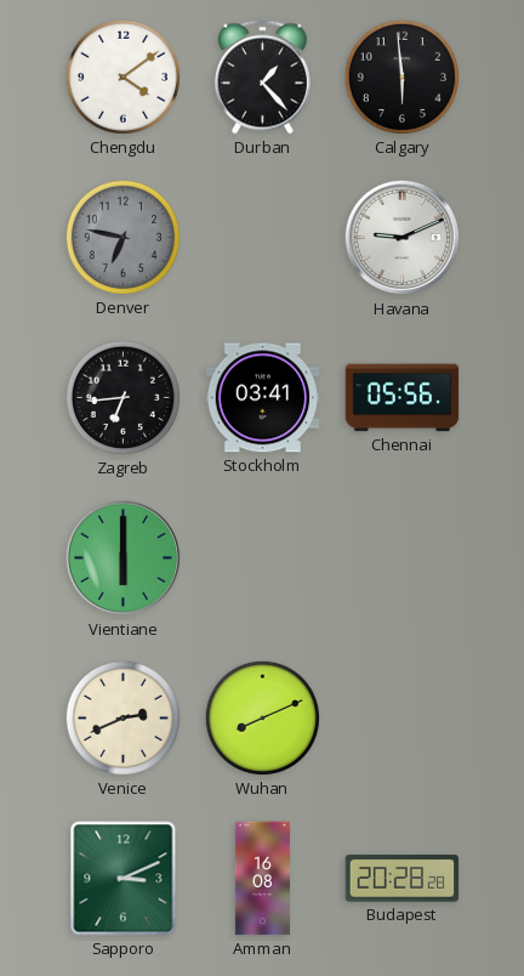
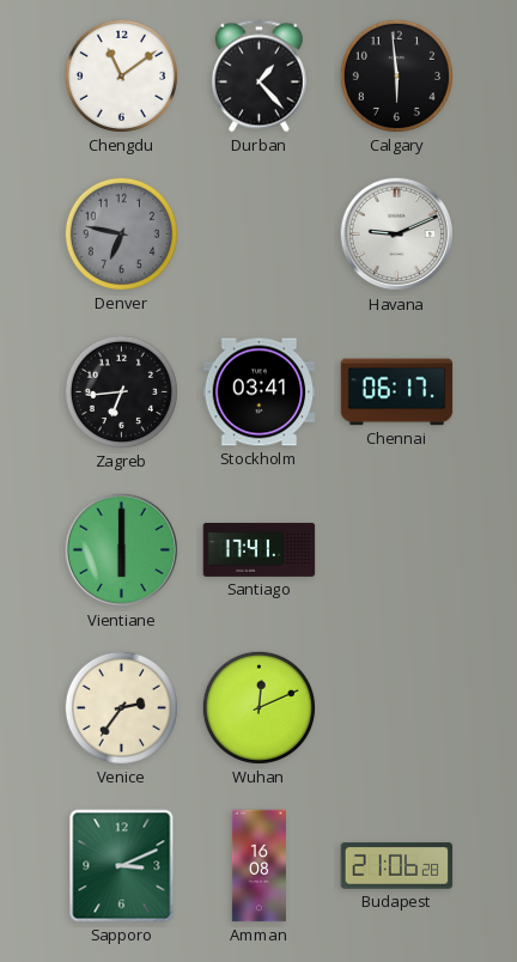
Chengdu: 4:09 -> 11:09 (121, 75)
Chennai: 05:56 -> 06:17 (397, 392)
Santiago: none -> 17:41 (260, 549)
Venice: 2:41 -> 2:36 (121, 707)
Wuhan: 8:11 -> 12:11 (258, 707)
Budapest: 20:28 -> 21:06 (397, 866)
